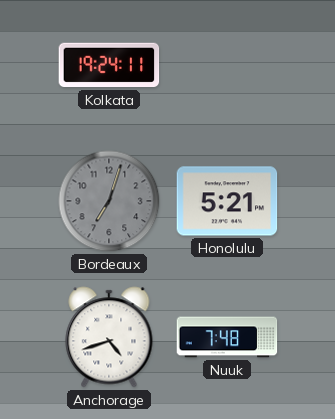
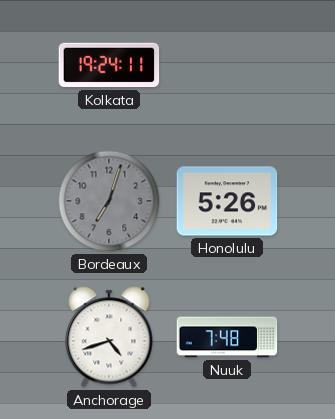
Honolulu: 5:21 -> 5:26 (227, 201)
